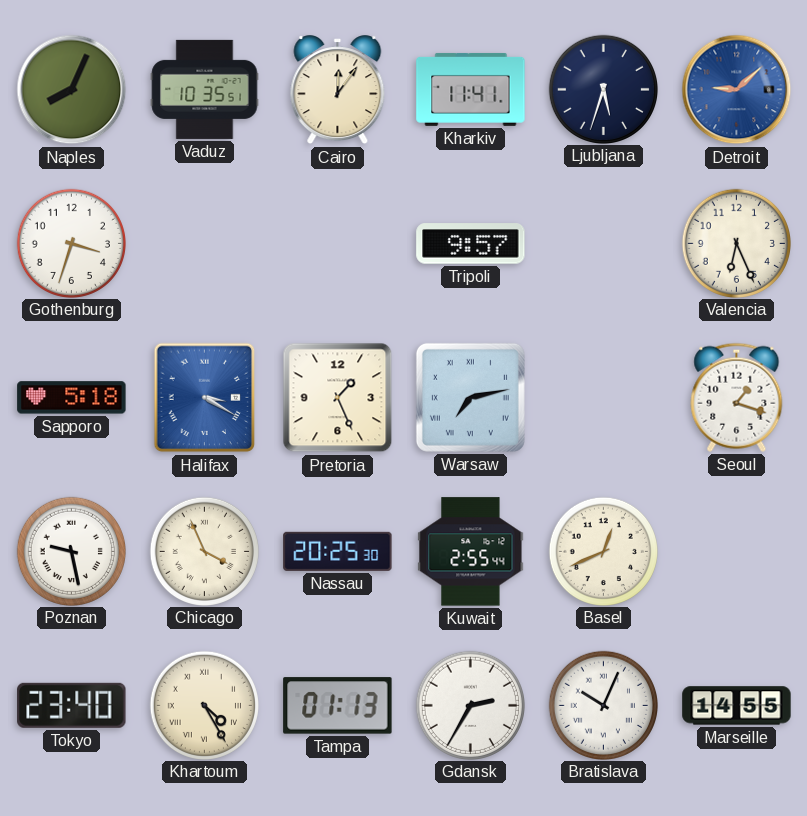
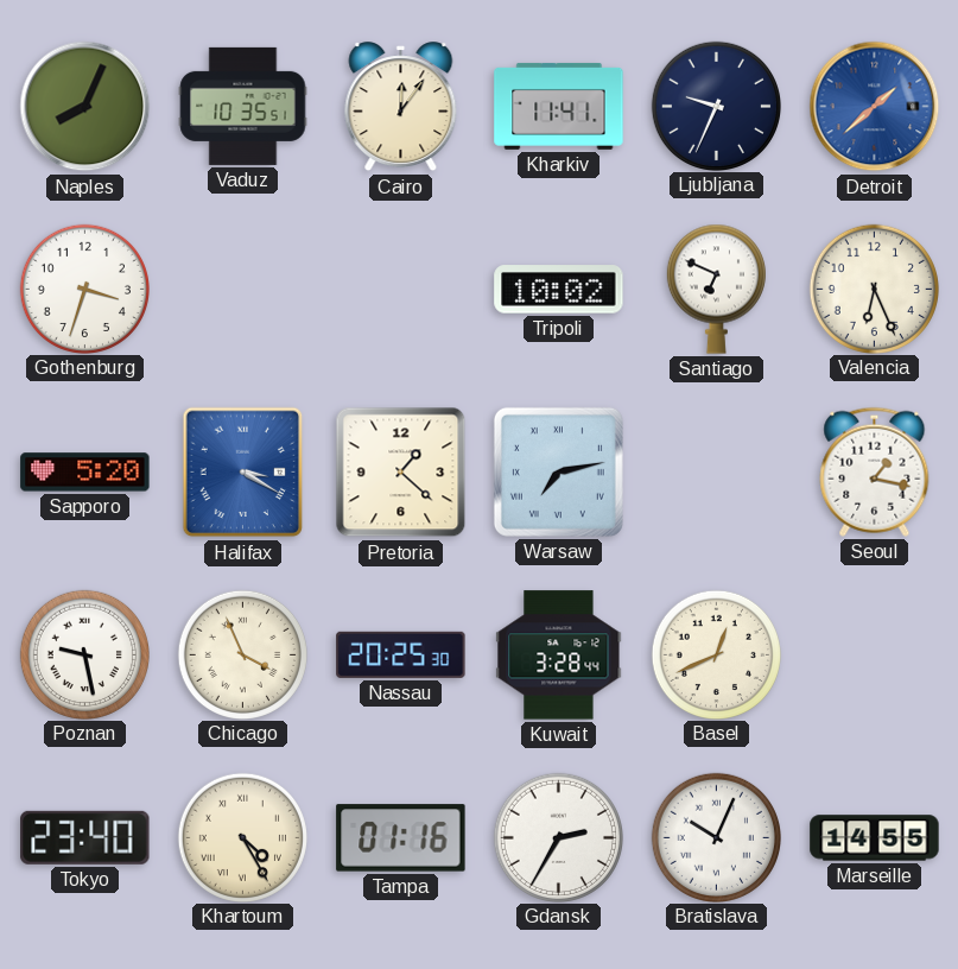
Ljubljana: 5:33 -> 9:34 (716, 106)
Detroit: 9:08 -> 1:38 (875, 107)
Tripoli: 9:57 -> 10:02 (559, 290)
Santiago: none -> 6:49 (716, 289)
Sapporo: 5:18 -> 5:20 (85, 473)
Pretoria: 1:26 -> 1:22 (401, 473)
Seoul: 1:18 -> 1:17 (875, 471)
Kuwait: 2:55 -> 3:28 (559, 655)
Tampa: 01:13 -> 01:16 (401, 838)
